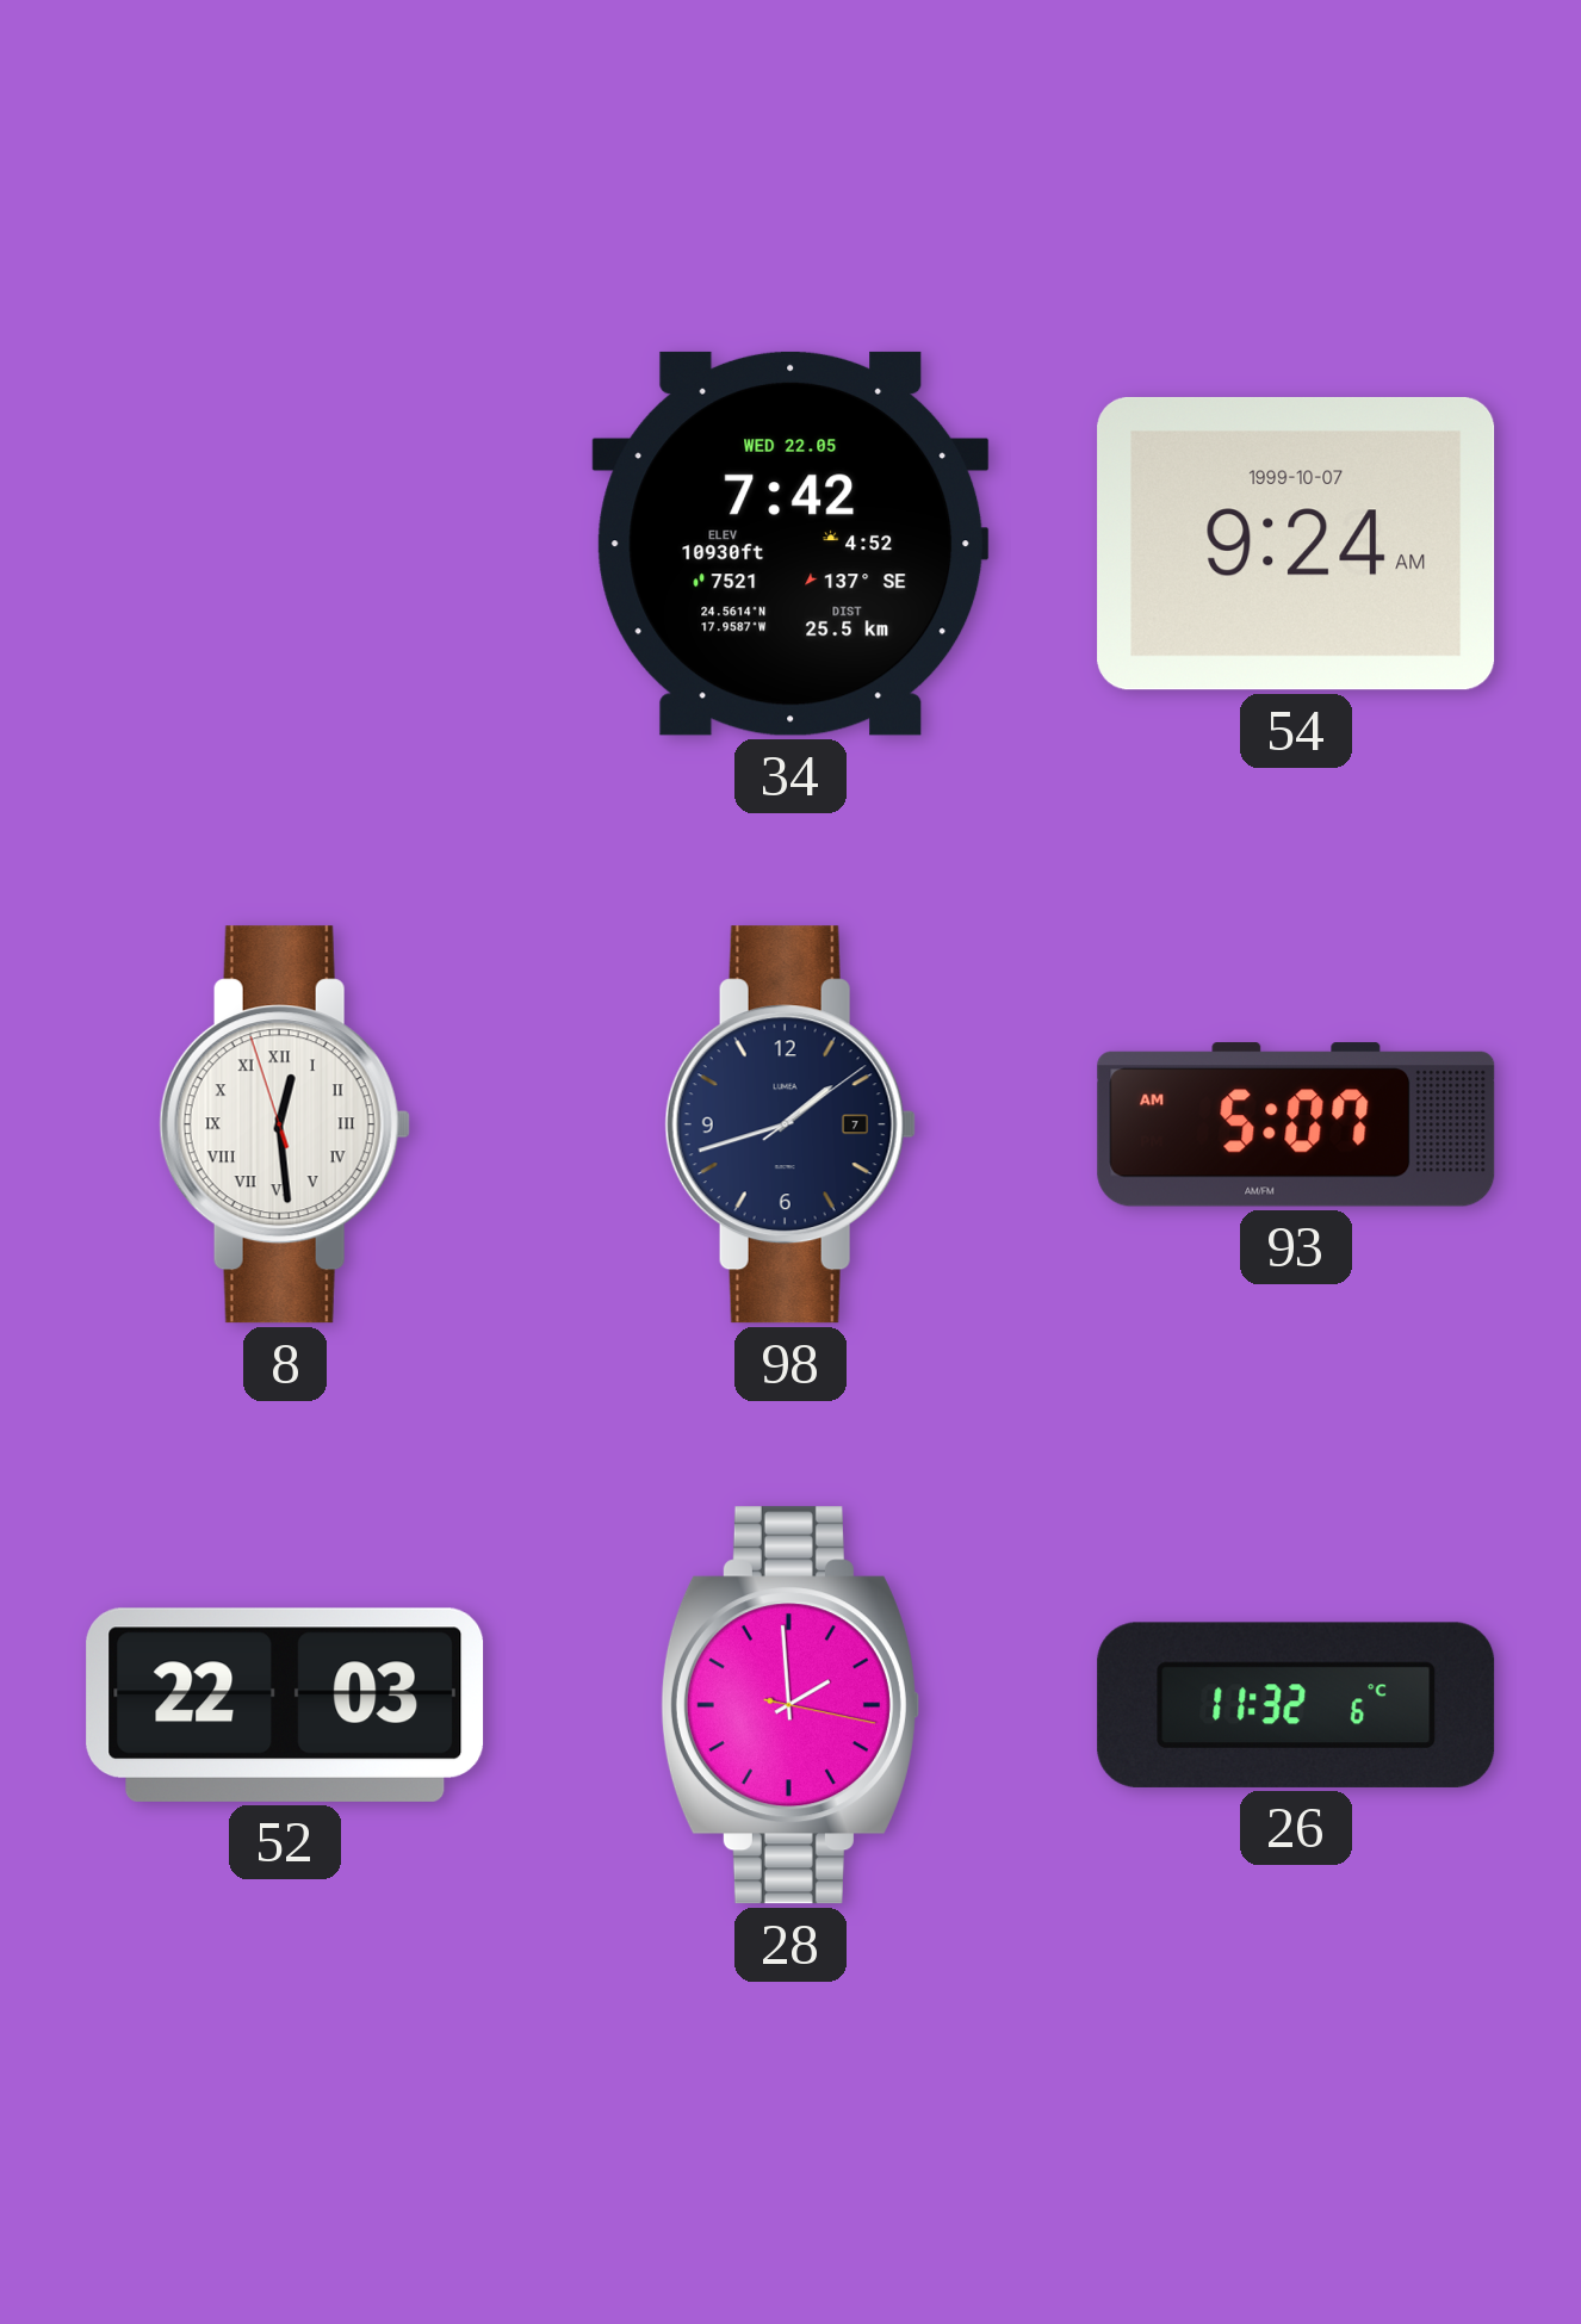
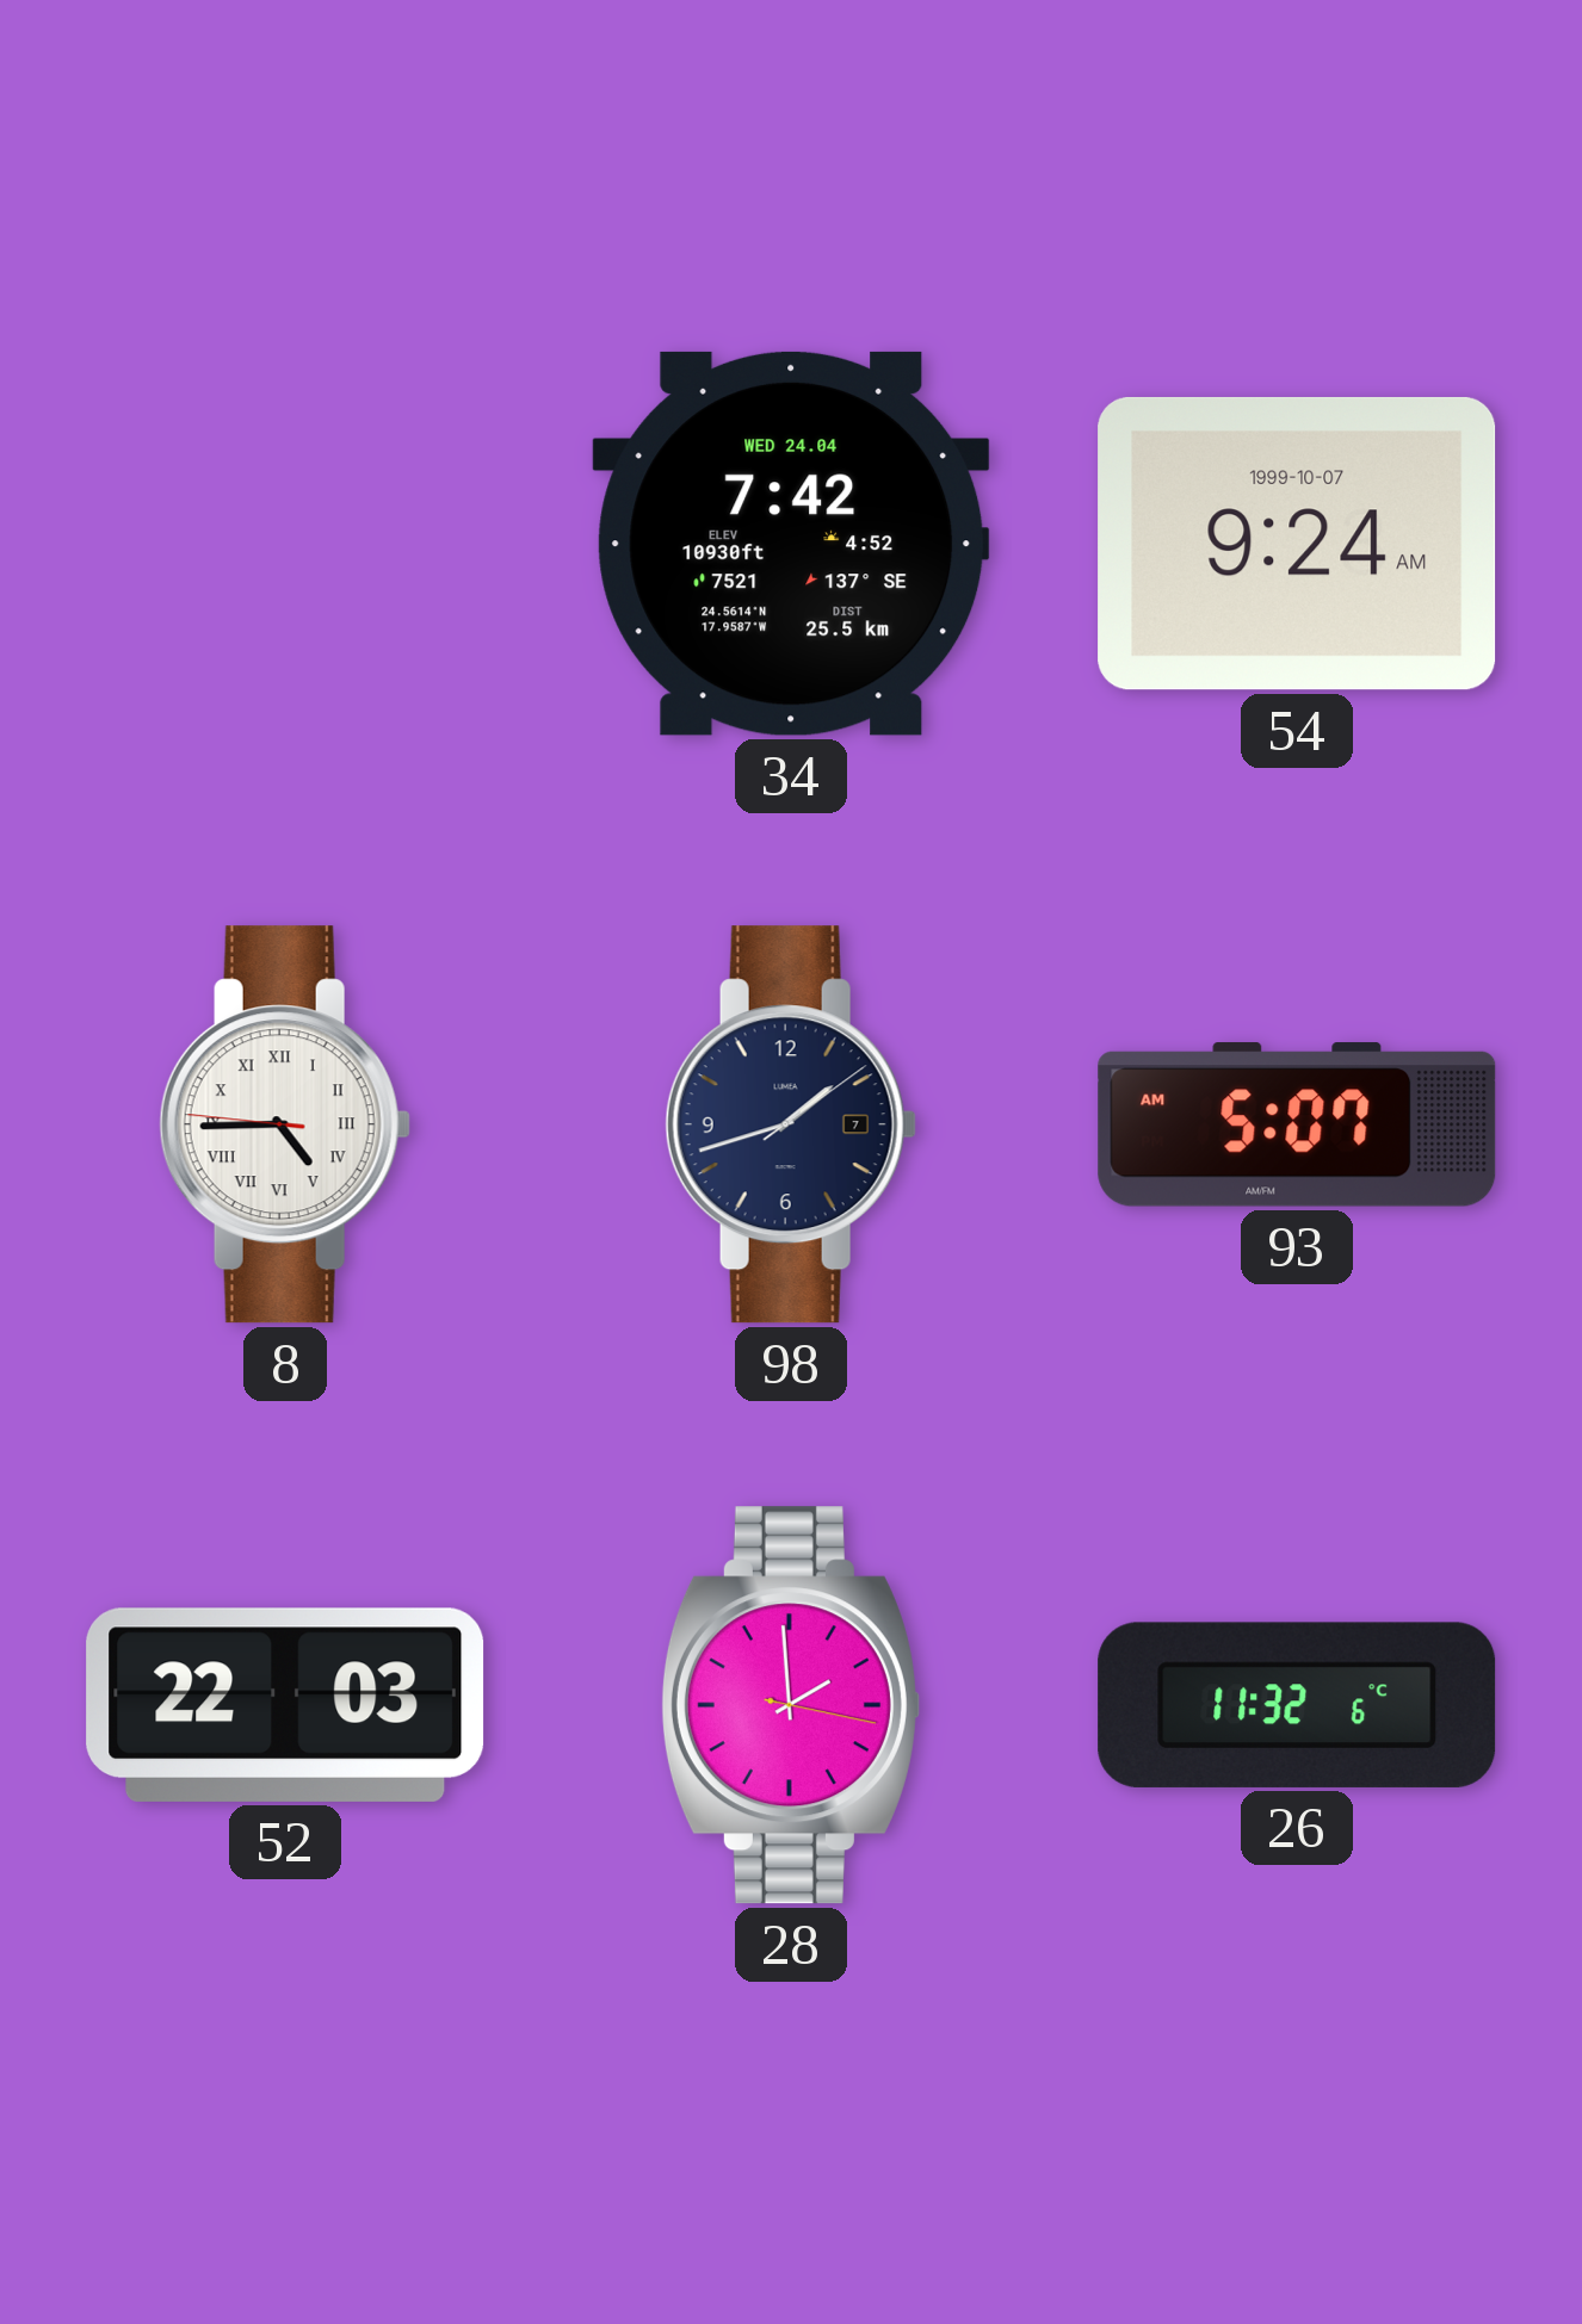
34 date: WED 22.05 -> WED 24.04 (791, 544)
8: 12:28 -> 4:44 (285, 1124)
